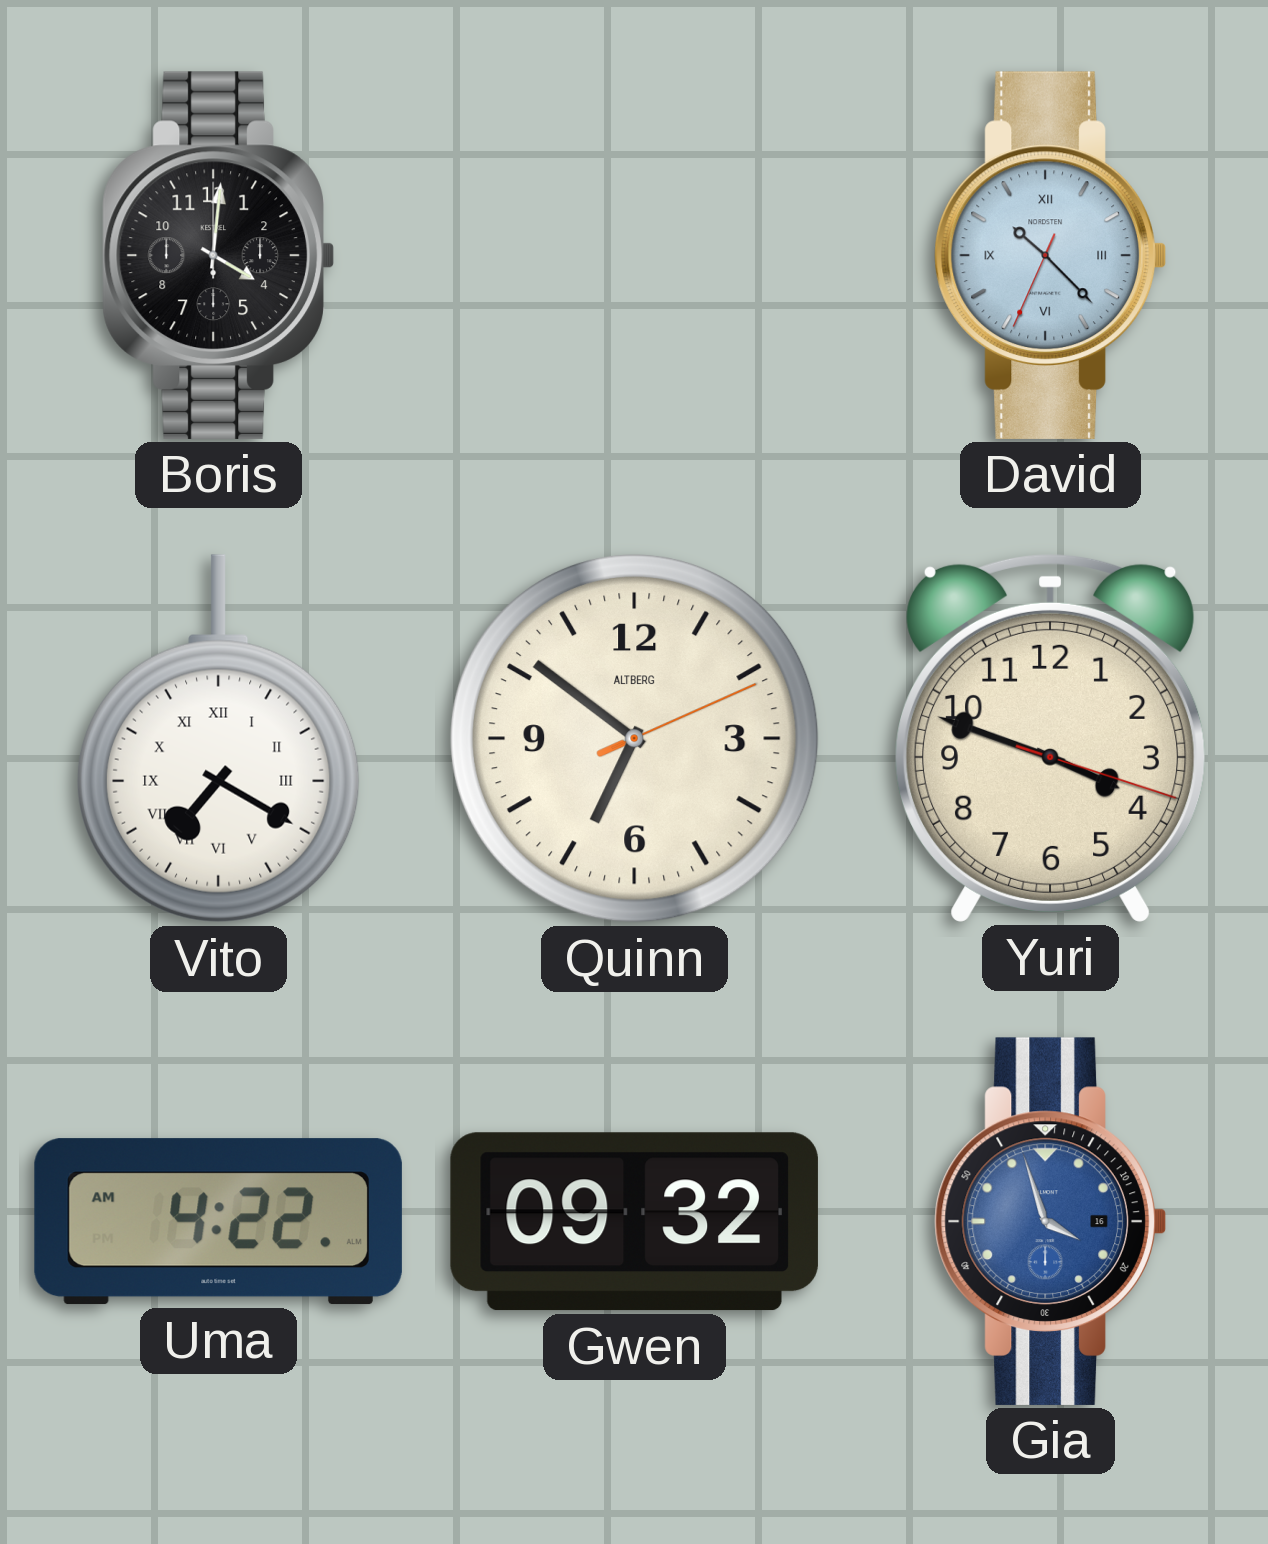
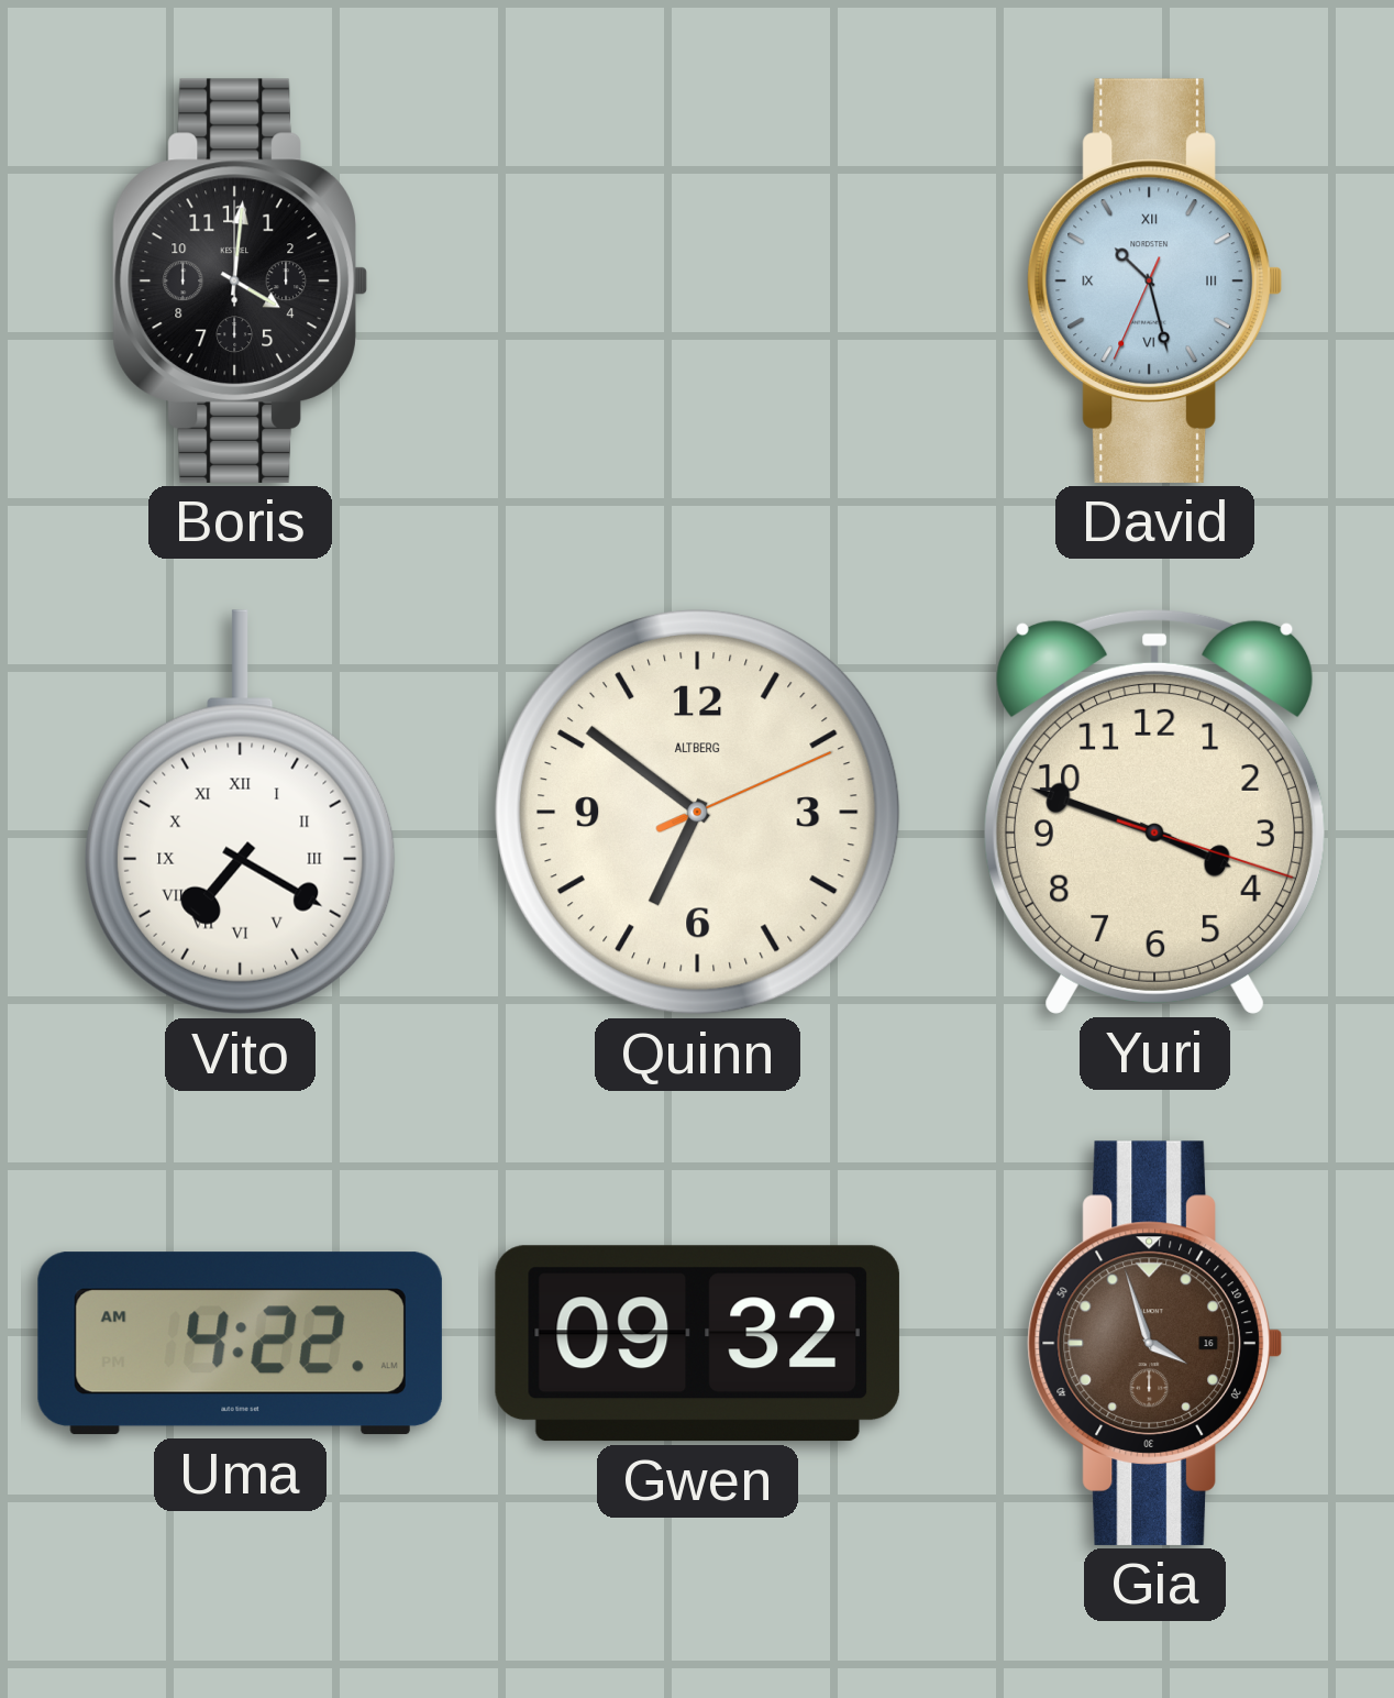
David: 10:22 -> 10:27 (1154, 280)
Gia dial: blue -> brown (1154, 1343)
